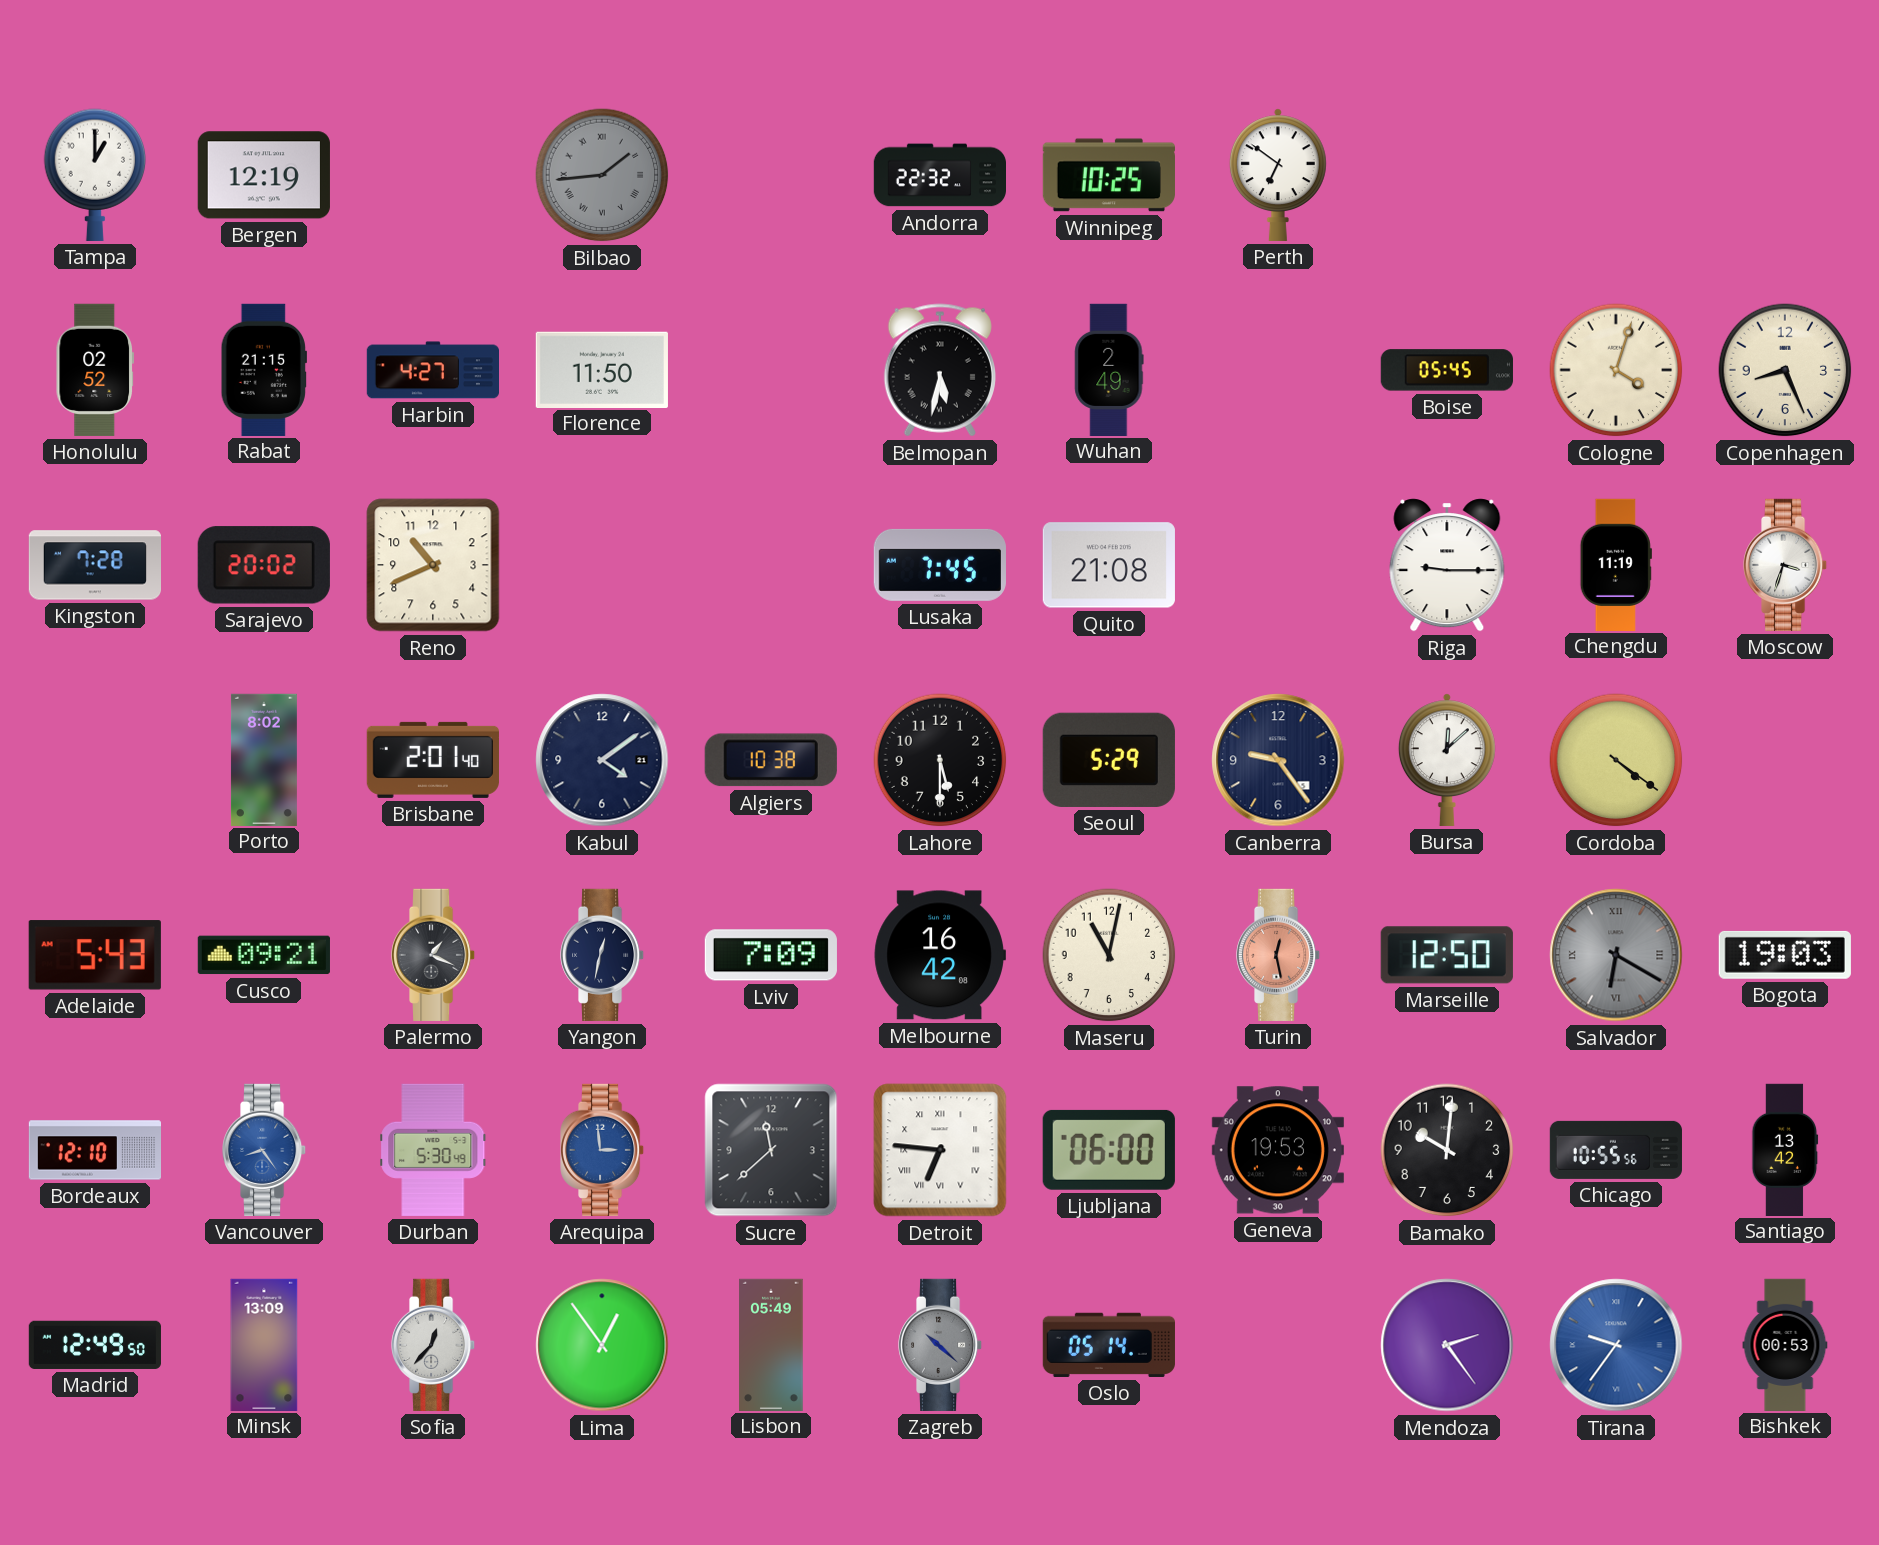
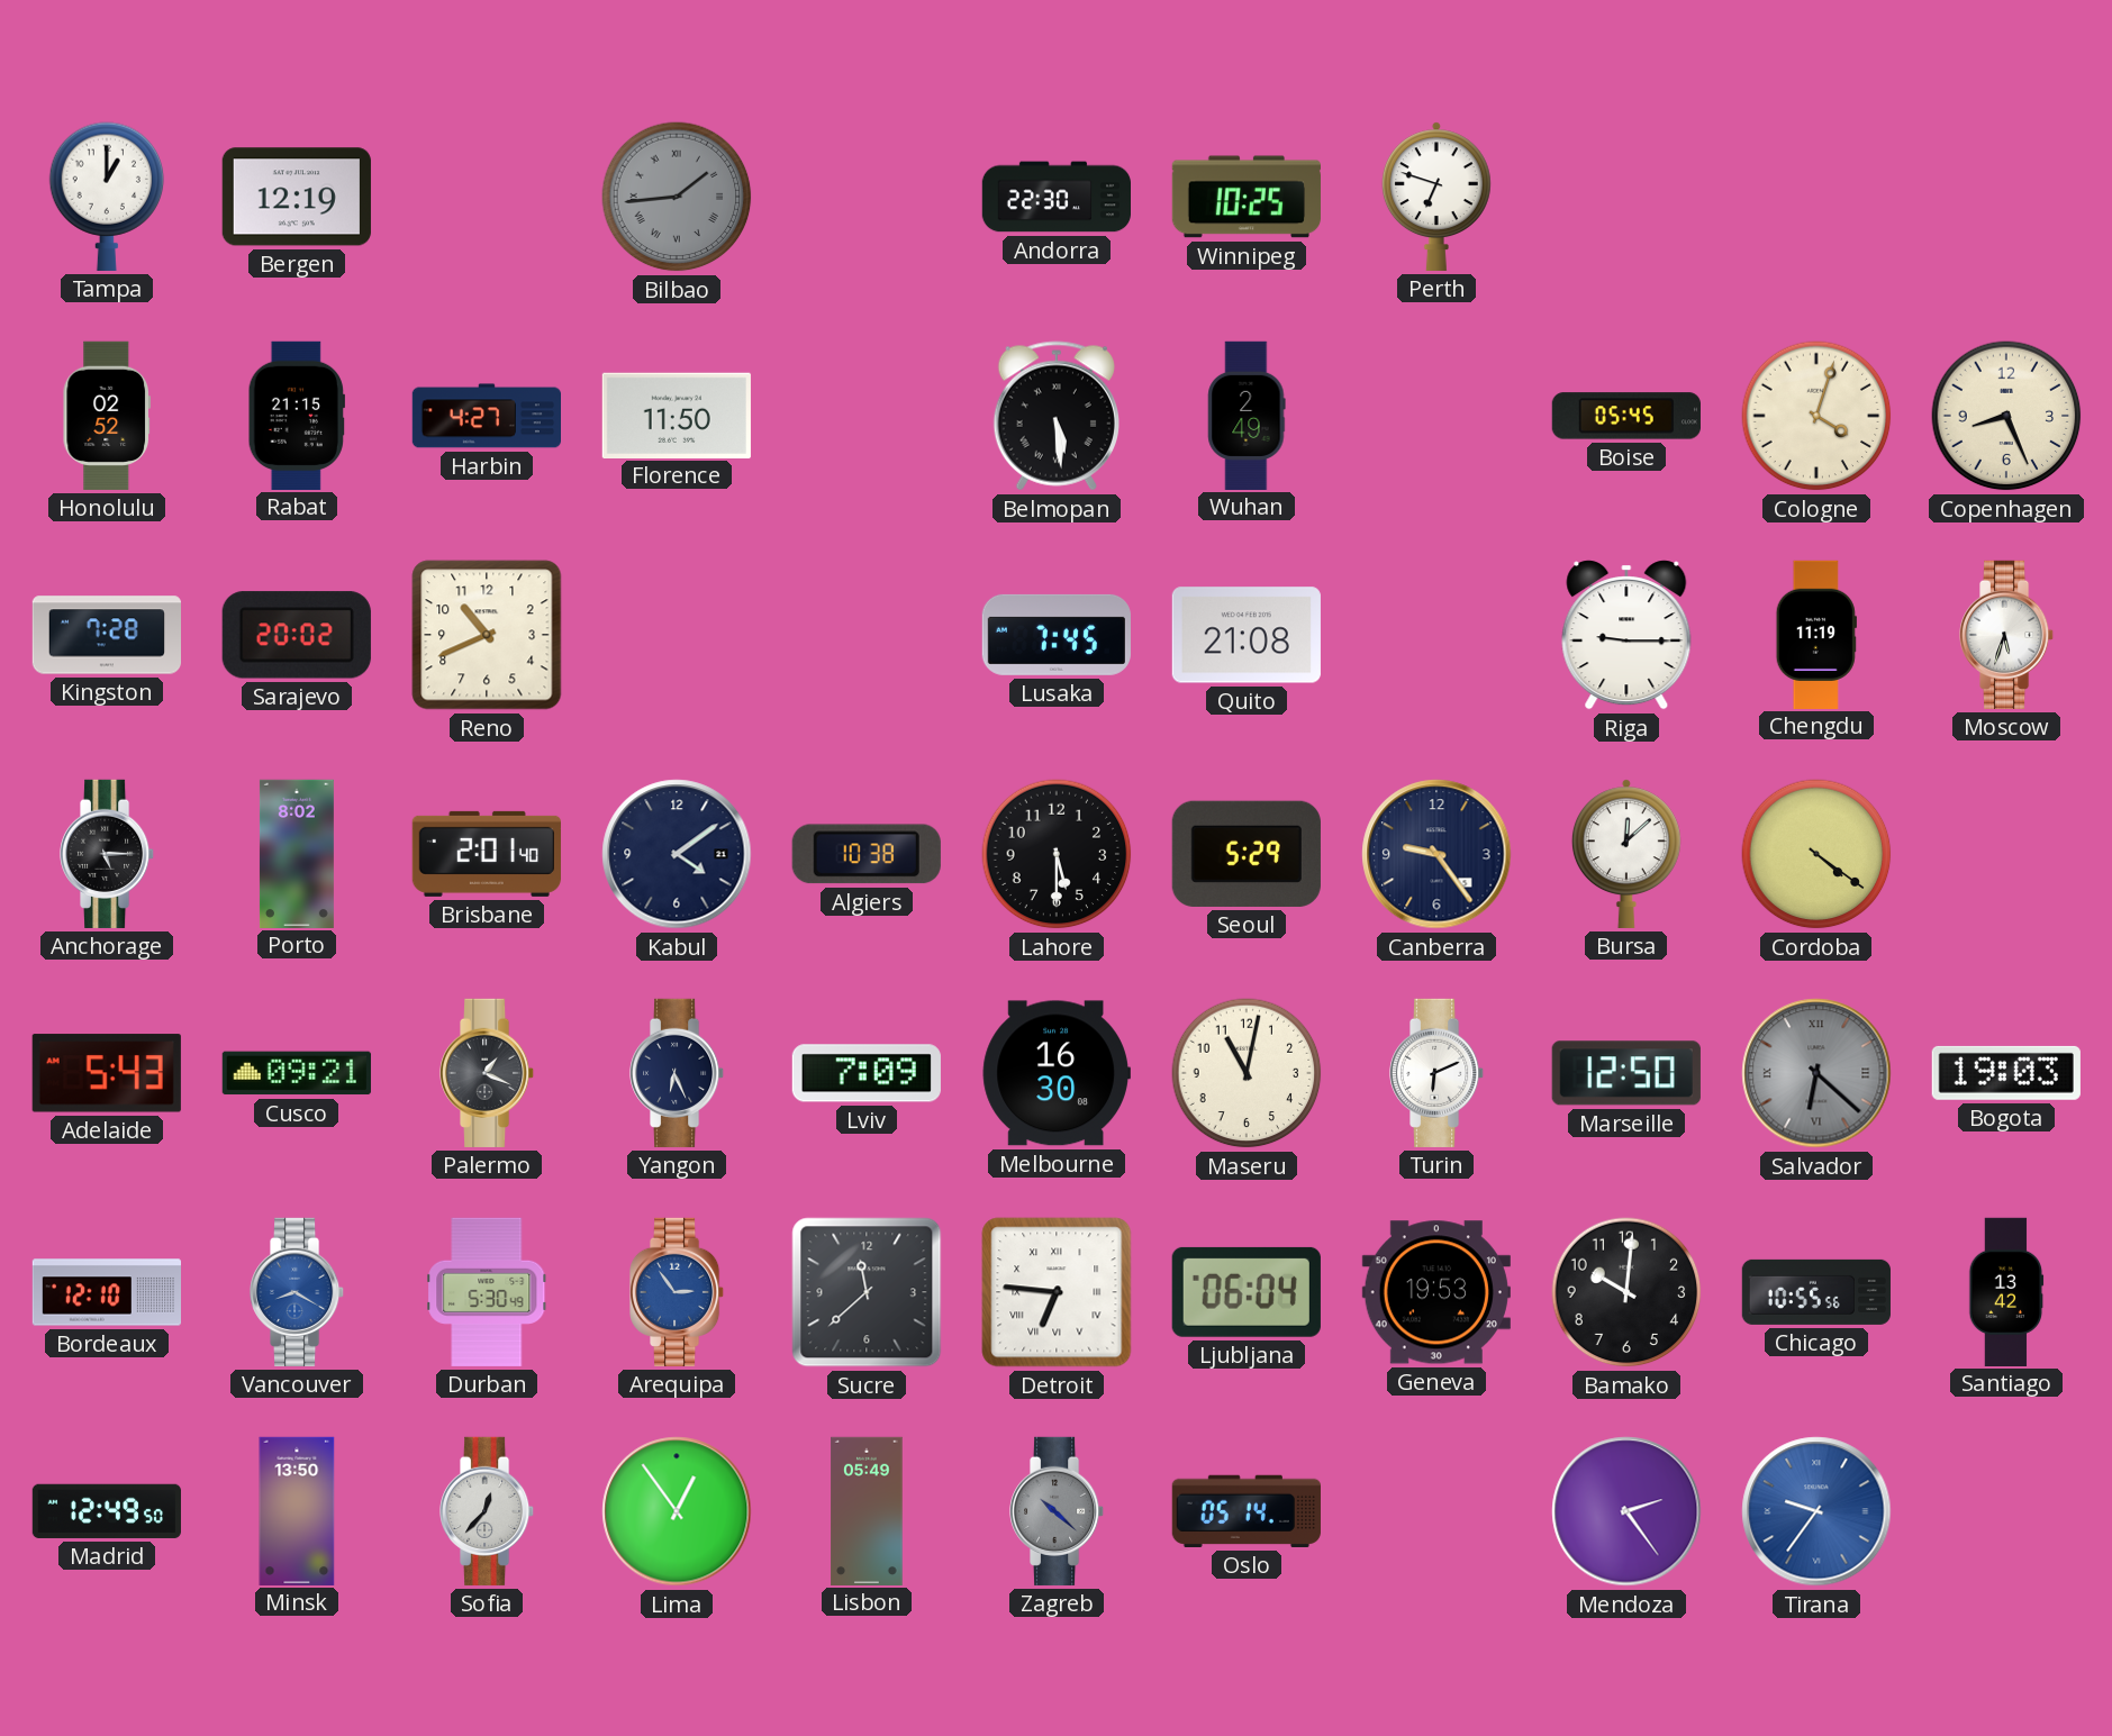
Andorra: 22:32 -> 22:30 (1055, 197)
Perth: 6:51 -> 6:48 (1436, 197)
Belmopan: 5:32 -> 5:29 (1057, 416)
Moscow: 3:33 -> 5:33 (2007, 635)
Anchorage: none -> 5:15 (108, 854)
Yangon: 12:32 -> 6:26 (678, 1073)
Melbourne: 16:42 -> 16:30 (1057, 1073)
Turin: 12:28 -> 6:11 (1438, 1073)
Turin dial: salmon -> white (1438, 1073)
Salvador: 6:20 -> 6:22 (1816, 1073)
Vancouver: 8:24 -> 8:20 (298, 1292)
Arequipa: 2:59 -> 2:54 (678, 1292)
Ljubljana: 06:00 -> 06:04 (1247, 1292)
Minsk: 13:09 -> 13:50 (297, 1510)
Bishkek: 00:53 -> none (1785, 1344)
